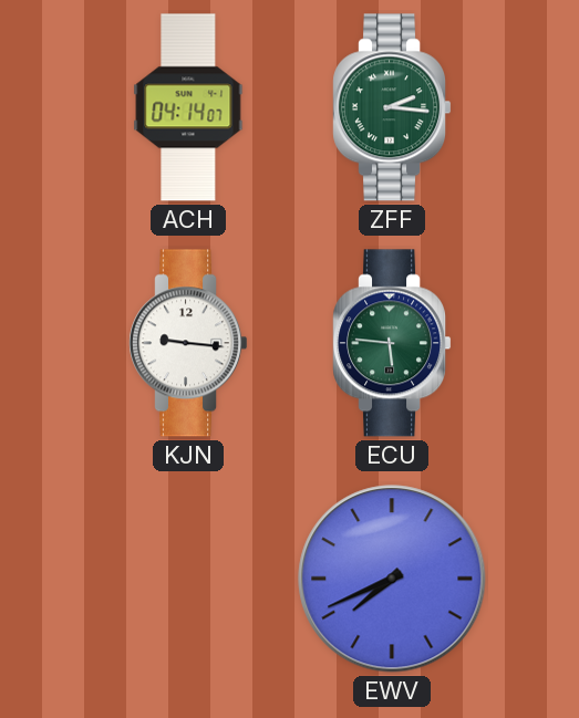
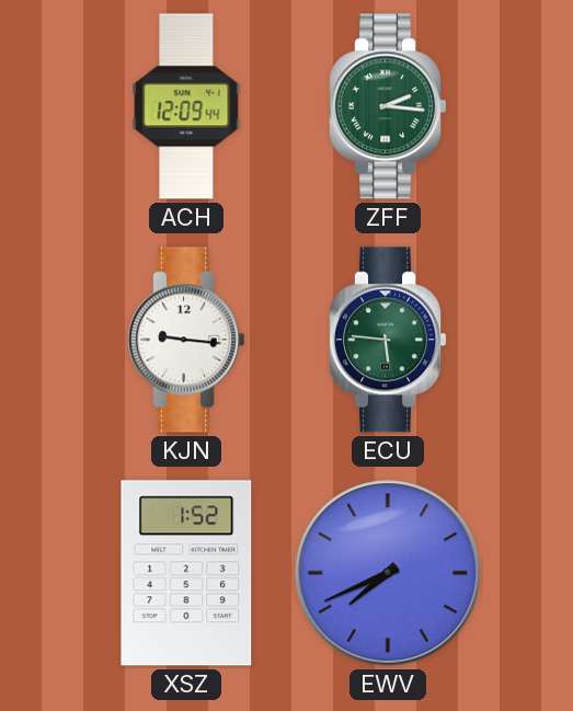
ACH: 04:14 -> 12:09 (186, 106)
XSZ: none -> 1:52 (186, 573)
